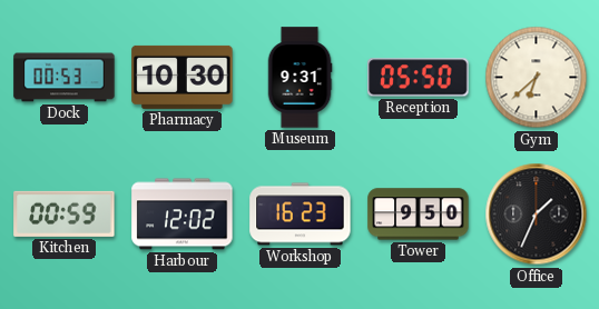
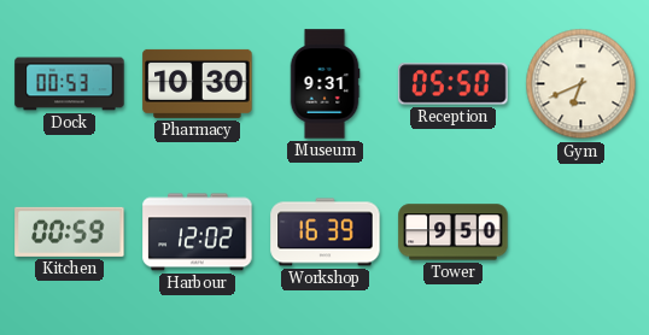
Gym: 6:38 -> 6:41 (581, 84)
Workshop: 16:23 -> 16:39 (326, 233)
Office: 1:34 -> none (537, 215)
